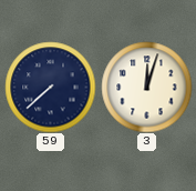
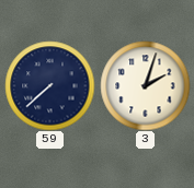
3: 12:03 -> 2:03 (145, 85)
